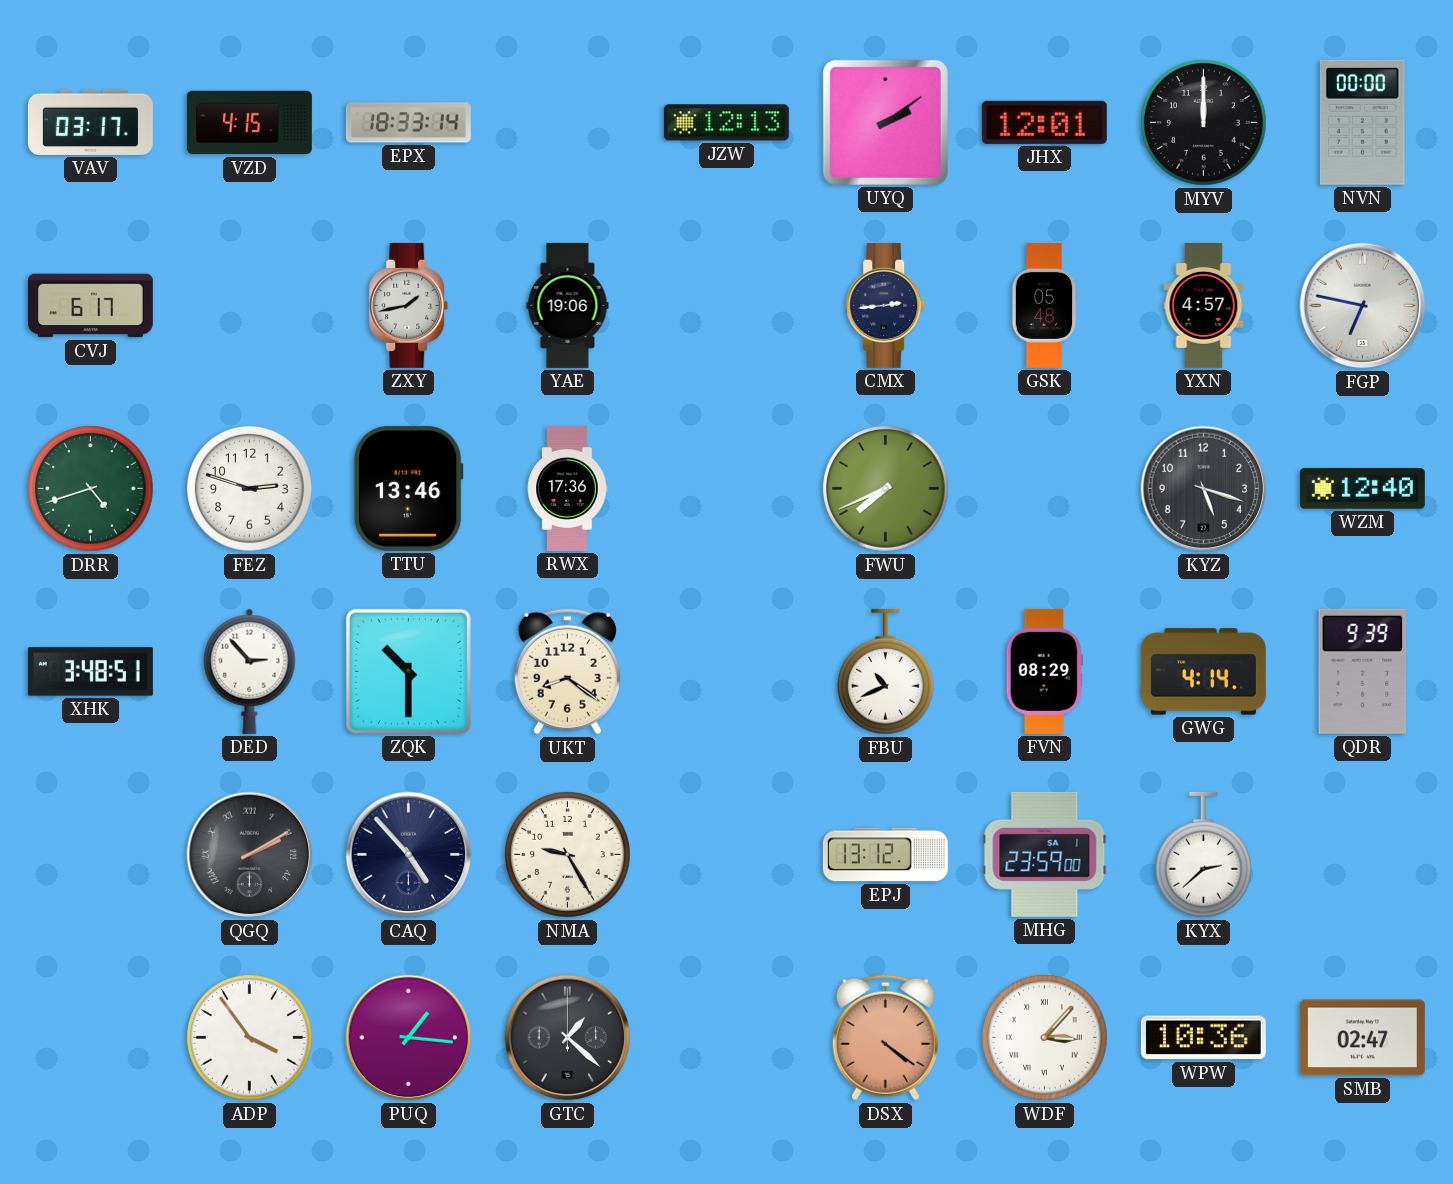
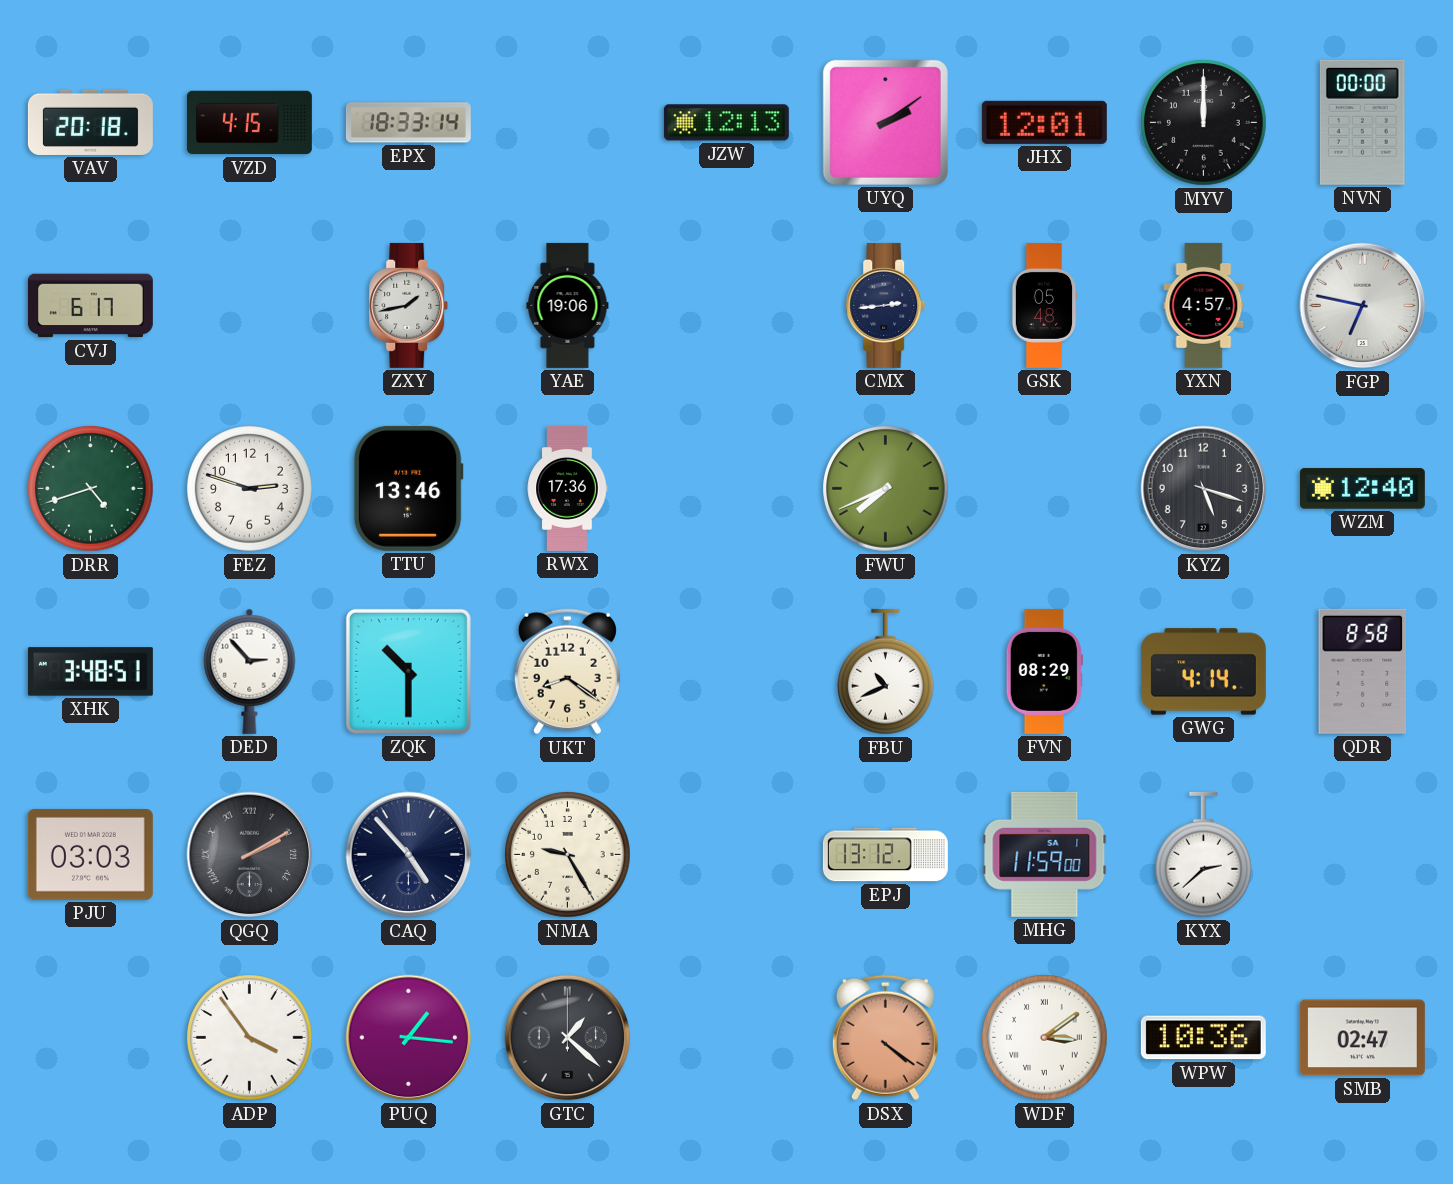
VAV: 03:17 -> 20:18 (90, 122)
QDR: 9:39 -> 8:58 (1363, 671)
PJU: none -> 03:03 (90, 854)
MHG: 23:59 -> 11:59 (1045, 854)
WDF: 3:07 -> 3:09 (1045, 1038)
